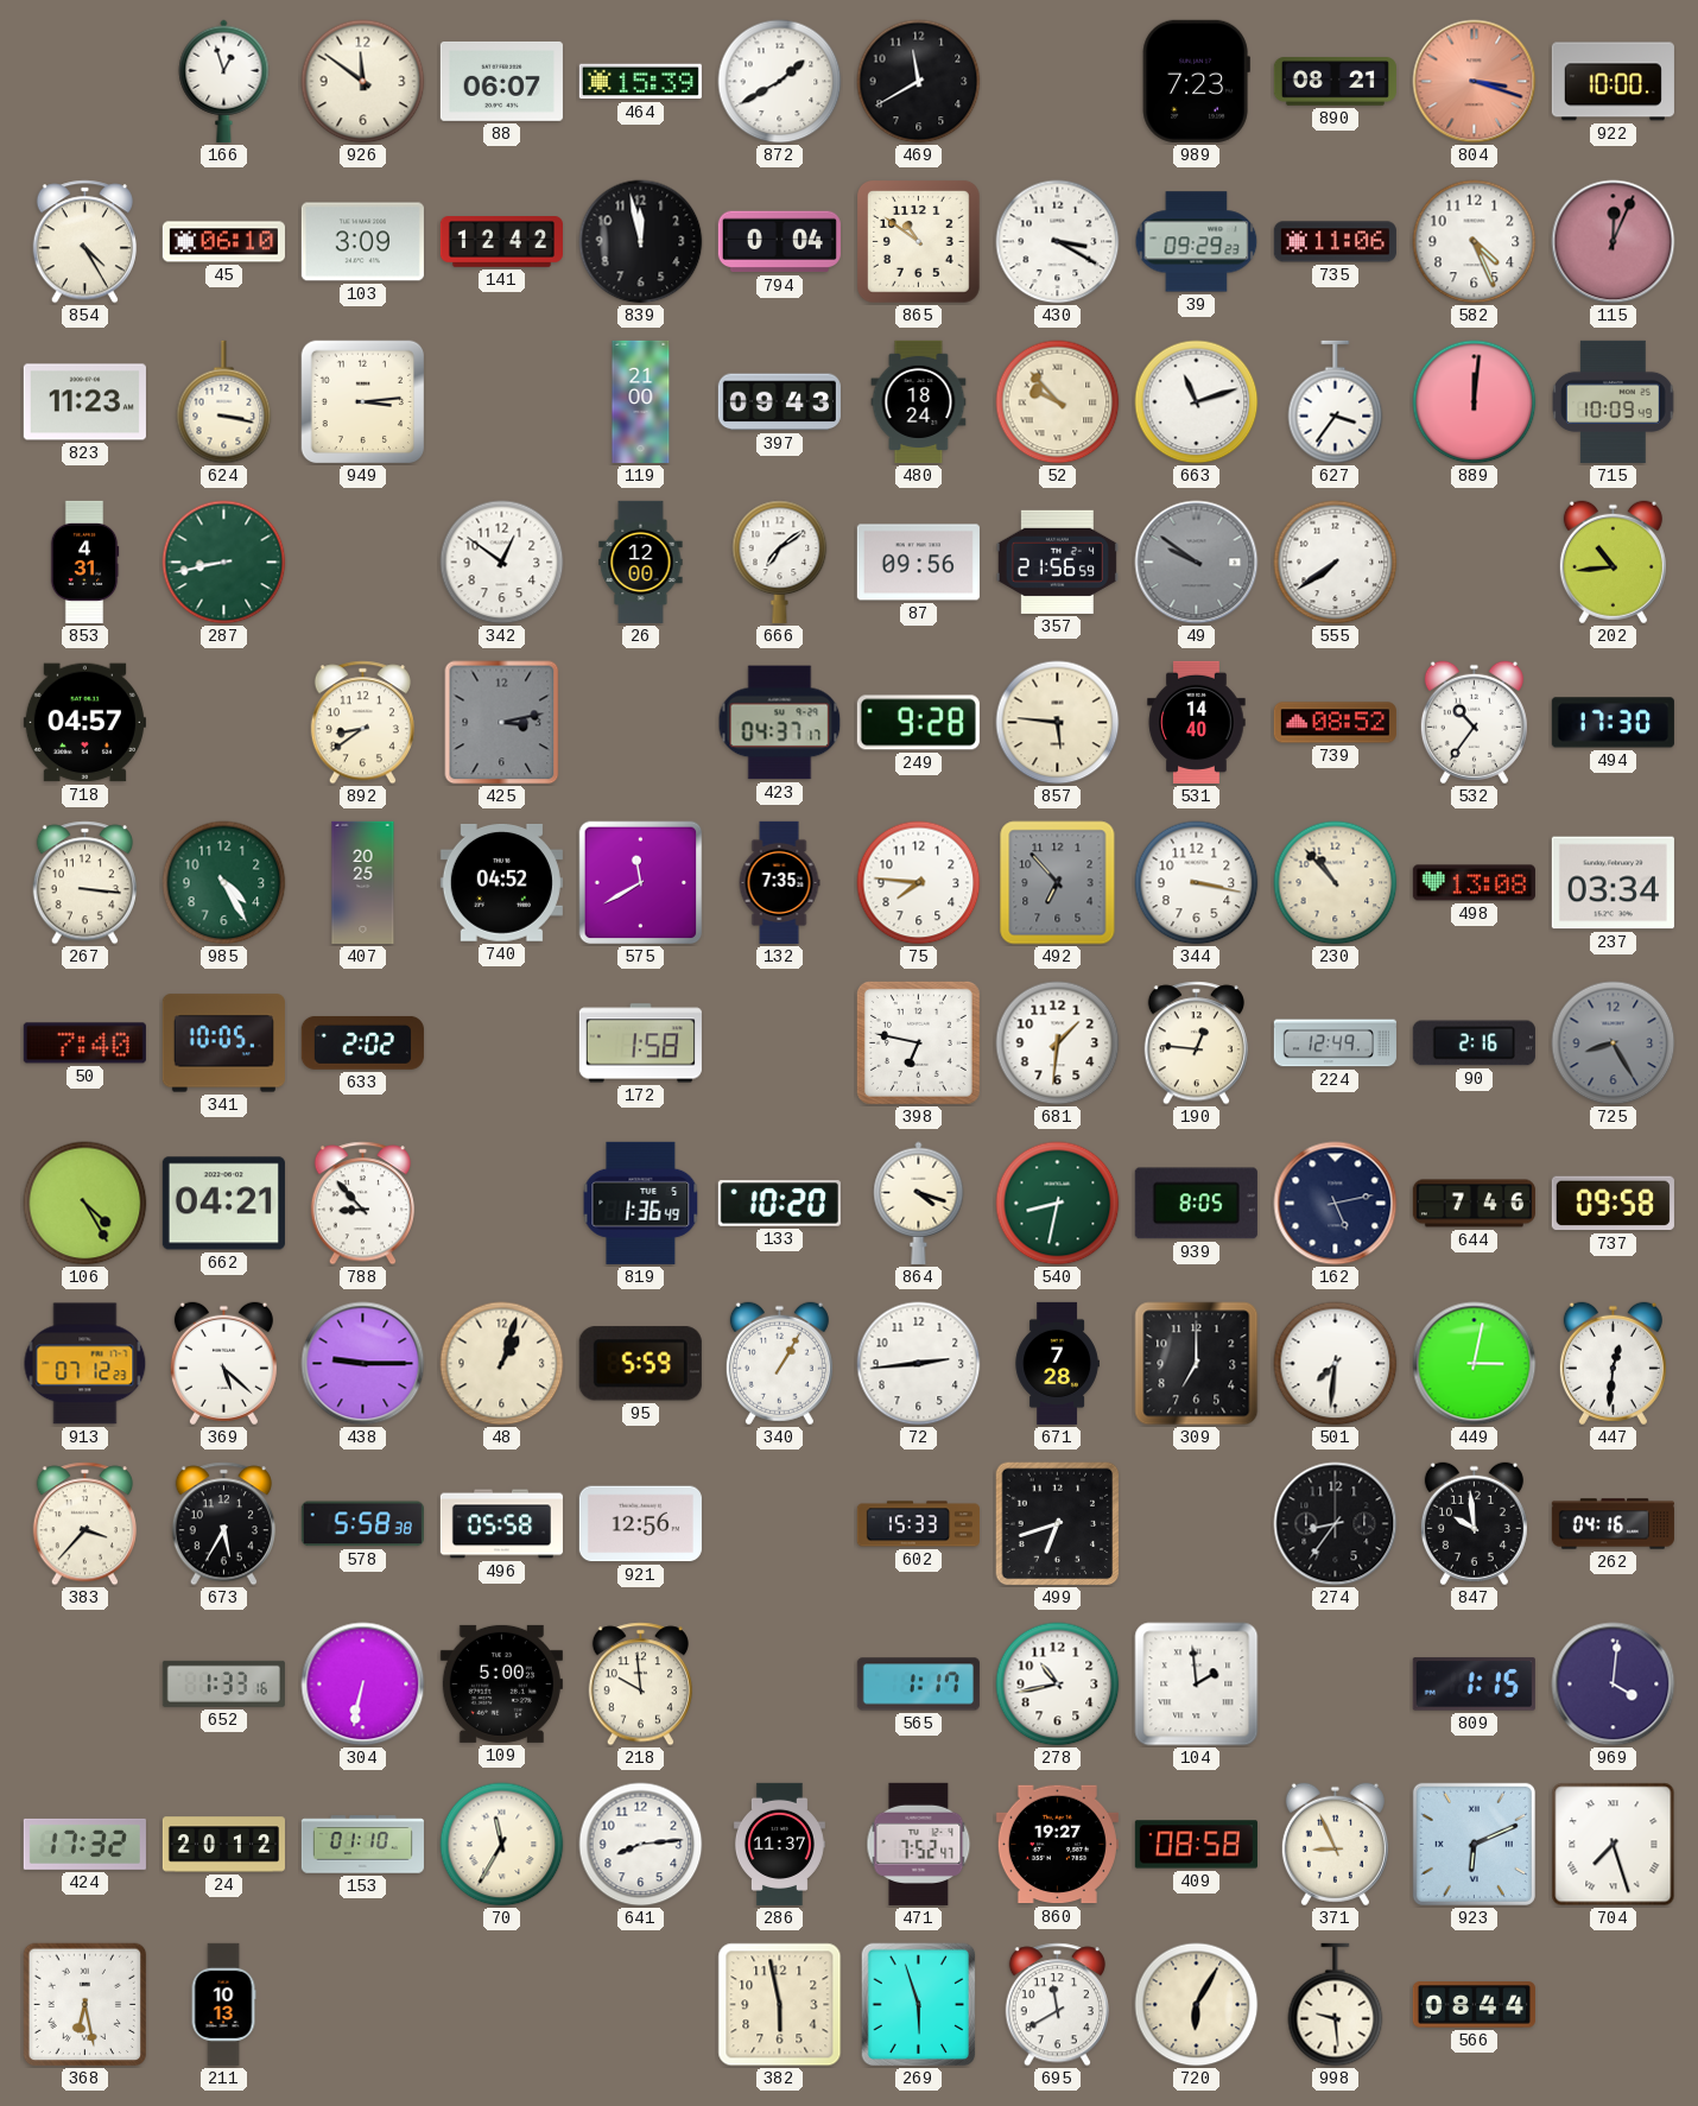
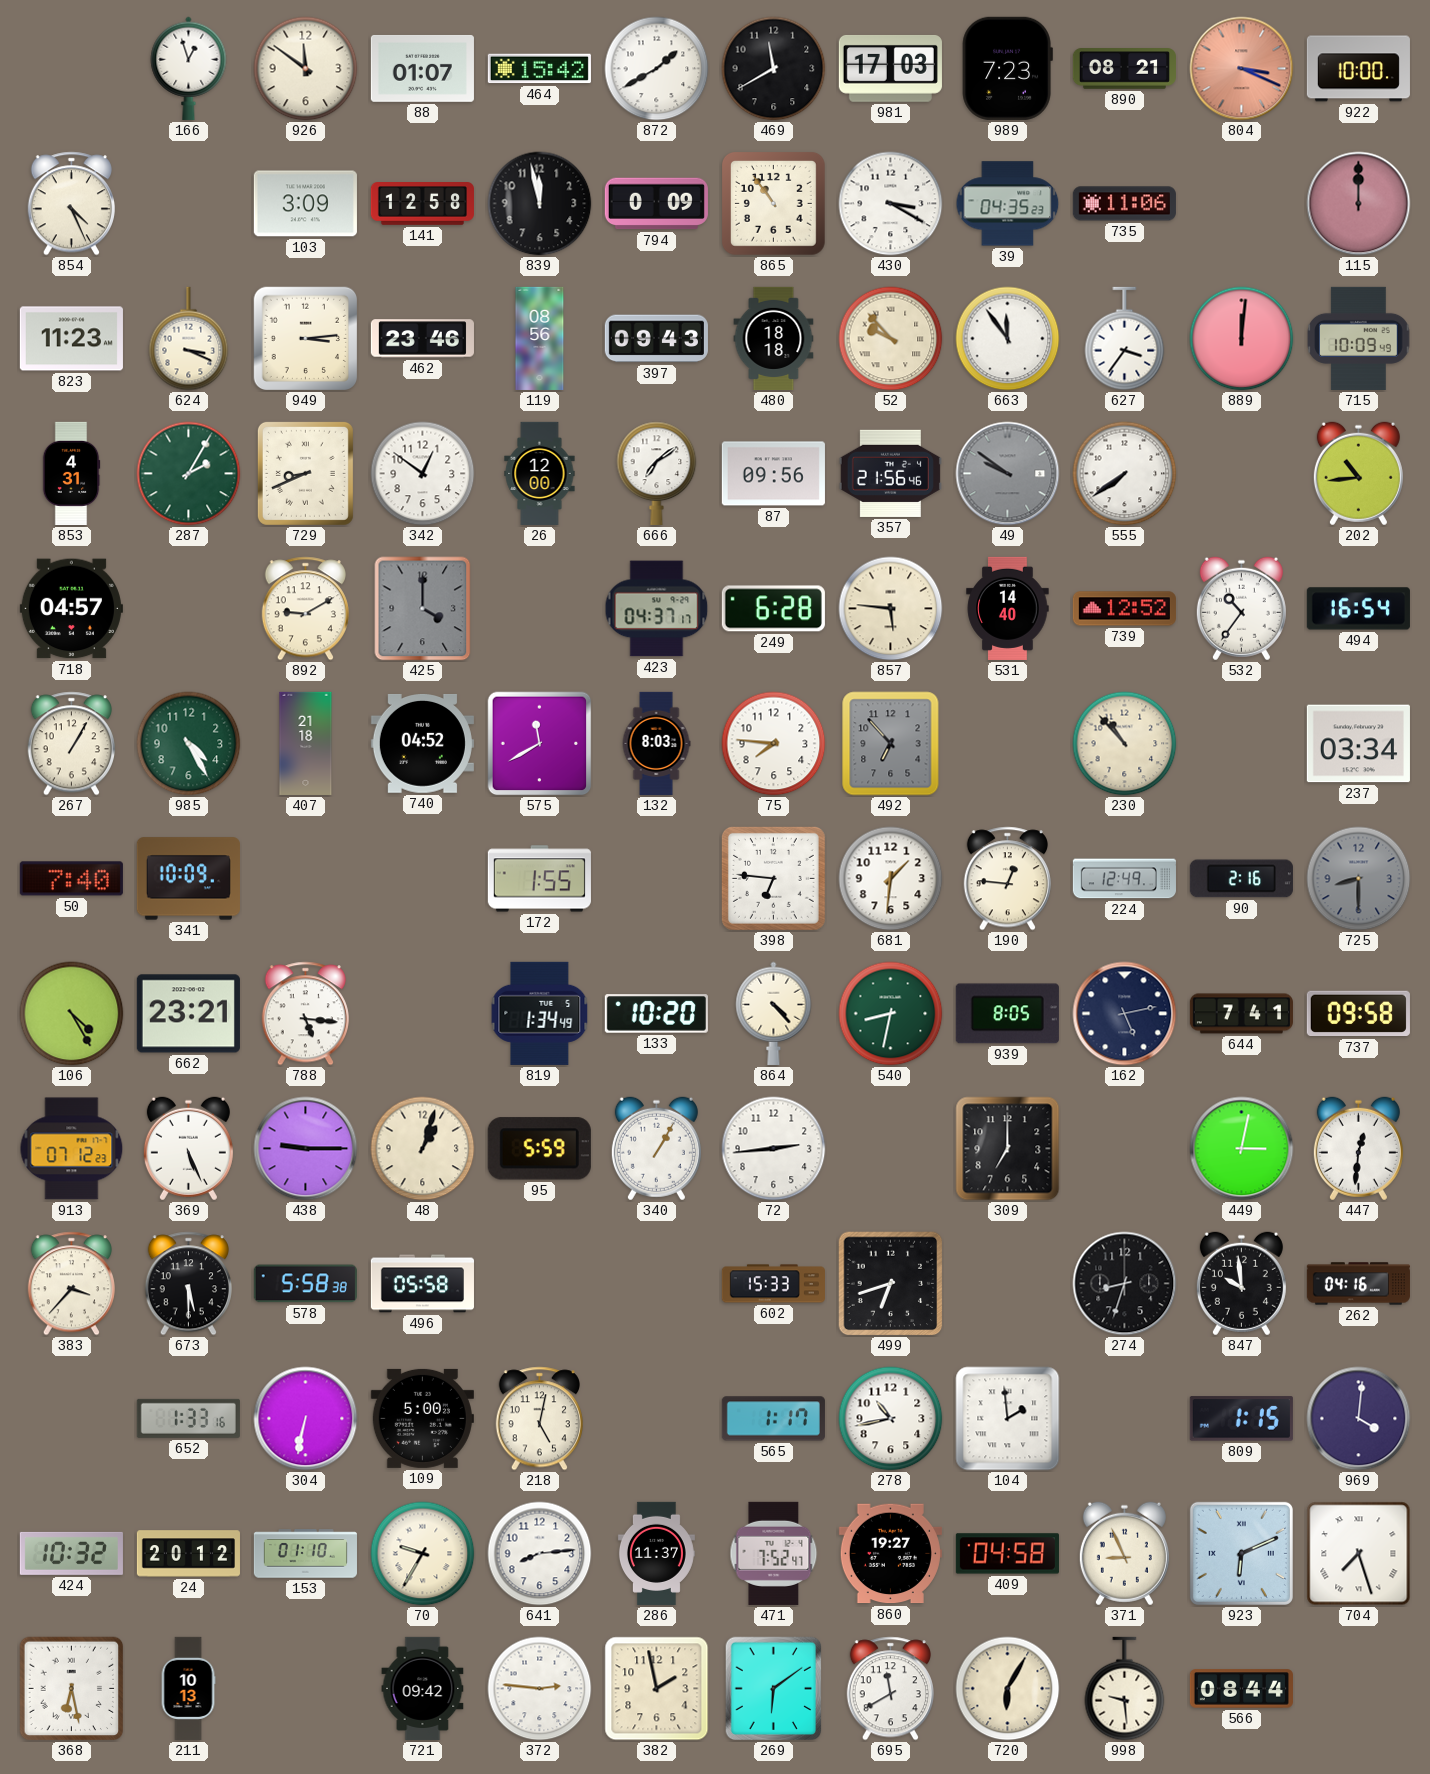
88: 06:07 -> 01:07 (422, 68)
464: 15:39 -> 15:42 (539, 69)
981: none -> 17:03 (890, 68)
804: 3:18 -> 3:19 (1242, 69)
854: 4:25 -> 4:26 (71, 204)
45: 06:10 -> none (223, 242)
141: 12:42 -> 12:58 (422, 204)
794: 0:04 -> 0:09 (656, 204)
865: 10:51 -> 10:54 (774, 204)
39: 09:29 -> 04:35 (1008, 204)
582: 4:26 -> none (1475, 242)
115: 12:04 -> 12:00 (1359, 204)
624: 3:17 -> 3:19 (189, 339)
462: none -> 23:46 (422, 339)
119: 21:00 -> 08:56 (540, 338)
480: 18:24 -> 18:18 (774, 338)
663: 11:12 -> 11:54 (1008, 339)
287: 8:43 -> 2:05 (189, 474)
729: none -> 8:41 (305, 473)
357: 21:56:59 -> 21:56:46 (890, 473)
892: 8:39 -> 9:10 (305, 609)
425: 3:13 -> 4:00 (423, 609)
249: 9:28 -> 6:28 (773, 609)
739: 08:52 -> 12:52 (1124, 609)
494: 17:30 -> 16:54 (1358, 609)
267: 3:16 -> 1:05 (71, 744)
407: 20:25 -> 21:18 (306, 743)
132: 7:35 -> 8:03 (656, 743)
344: 3:17 -> none (1197, 883)
498: 13:08 -> none (1474, 883)
341: 10:05 -> 10:09 (188, 879)
633: 2:02 -> none (362, 1042)
172: 1:58 -> 1:55 (539, 879)
398: 6:47 -> 6:46 (773, 878)
725: 8:25 -> 8:30 (1359, 879)
662: 04:21 -> 23:21 (188, 1014)
788: 8:53 -> 5:16 (305, 1014)
819: 1:36 -> 1:34 (540, 1013)
864: 4:18 -> 4:23 (774, 1013)
644: 7:46 -> 7:41 (1241, 1014)
369: 5:22 -> 5:26 (188, 1149)
671: 7:28 -> none (1057, 1363)
501: 7:31 -> none (1336, 1364)
673: 5:35 -> 5:30 (188, 1284)
921: 12:56 -> none (640, 1524)
274: 8:36 -> 8:33 (1125, 1284)
218: 9:59 -> 5:02 (539, 1419)
424: 17:32 -> 10:32 (71, 1553)
70: 11:35 -> 9:35 (423, 1554)
409: 08:58 -> 04:58 (1007, 1554)
721: none -> 09:42 (423, 1688)
372: none -> 2:46 (540, 1689)
382: 5:58 -> 1:58 (657, 1689)
269: 5:57 -> 6:09 (774, 1689)
